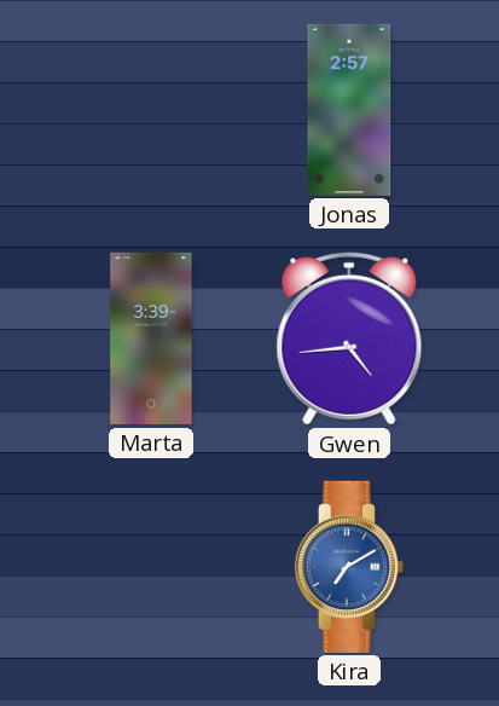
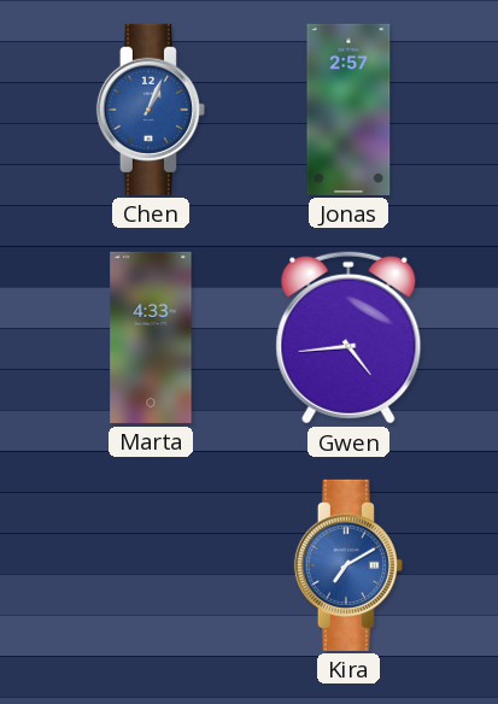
Chen: none -> 1:04 (151, 110)
Marta: 3:39 -> 4:33 (151, 338)
